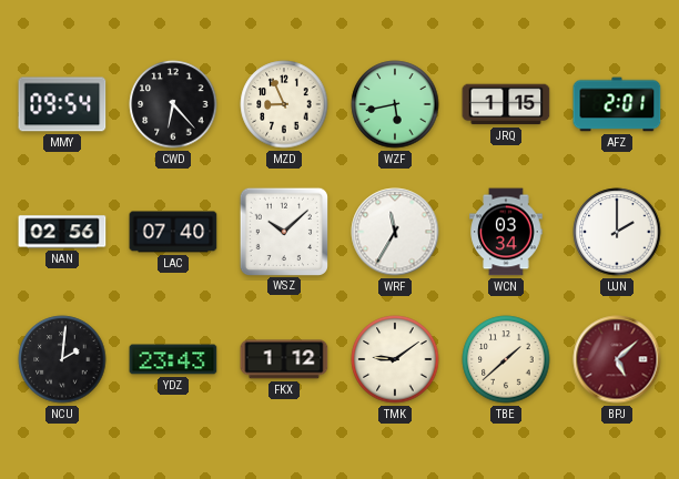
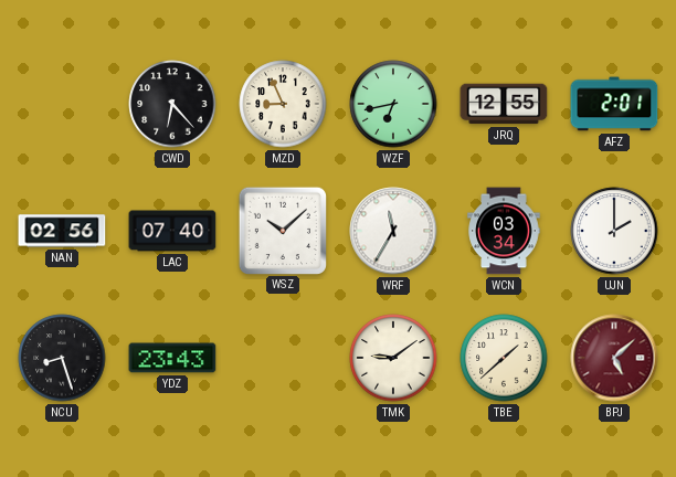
MMY: 09:54 -> none (62, 104)
WZF: 5:43 -> 6:43 (393, 104)
JRQ: 1:15 -> 12:55 (504, 104)
NCU: 2:01 -> 8:27 (62, 358)
FKX: 1:12 -> none (284, 359)
